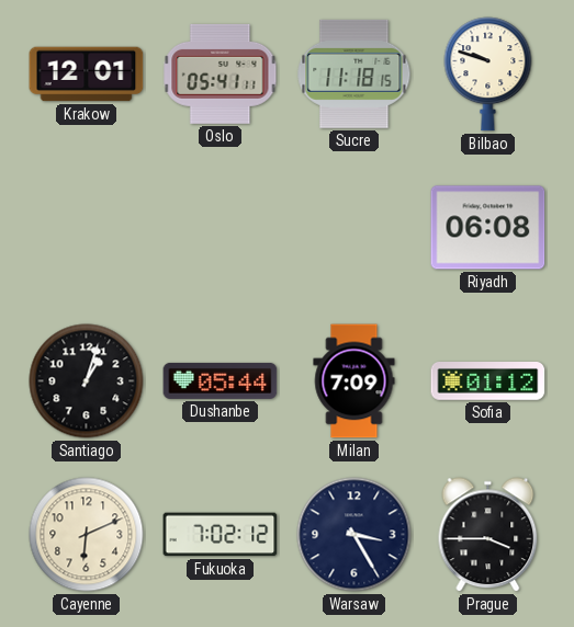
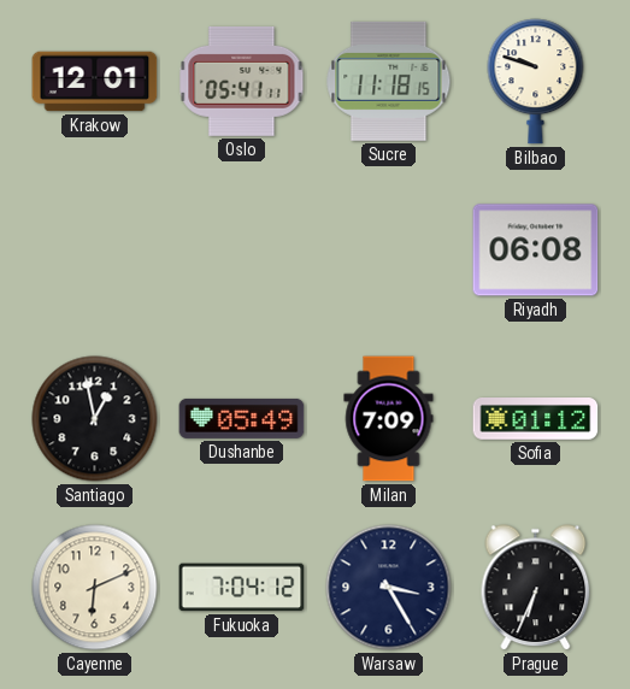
Santiago: 1:03 -> 12:58 (95, 419)
Dushanbe: 05:44 -> 05:49 (242, 418)
Fukuoka: 7:02 -> 7:04 (242, 588)
Prague: 3:45 -> 6:34 (536, 588)
